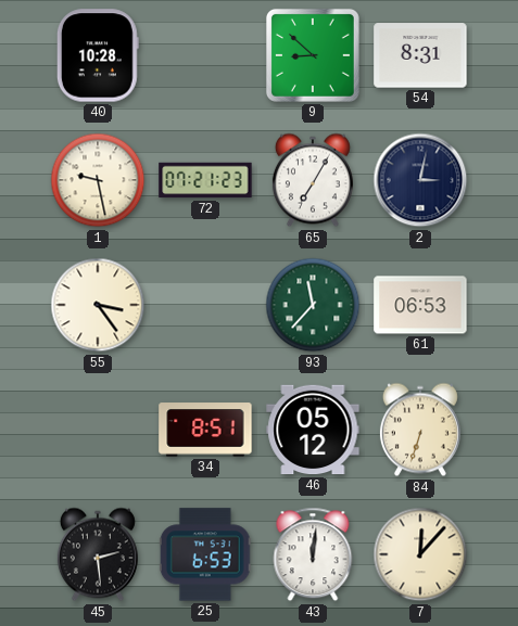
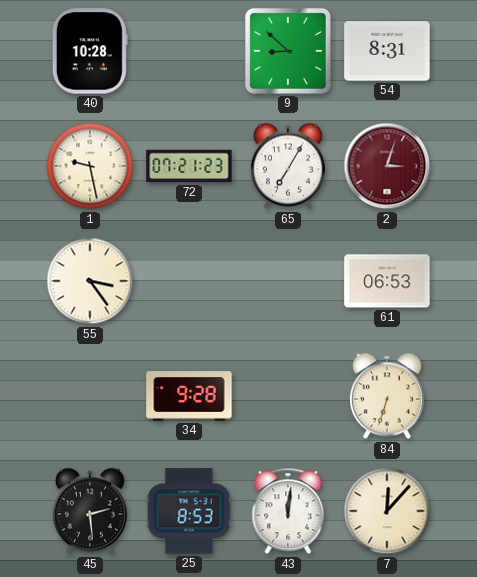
2: 3:02 -> 3:03 (387, 166)
2 dial: navy -> burgundy (387, 166)
93: 11:37 -> none (313, 305)
34: 8:51 -> 9:28 (189, 396)
46: 05:12 -> none (313, 430)
25: 6:53 -> 8:53 (189, 511)
